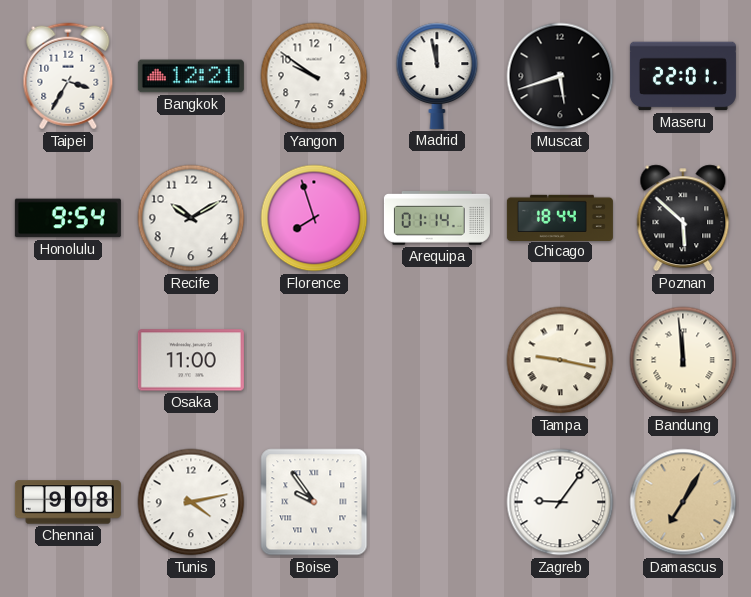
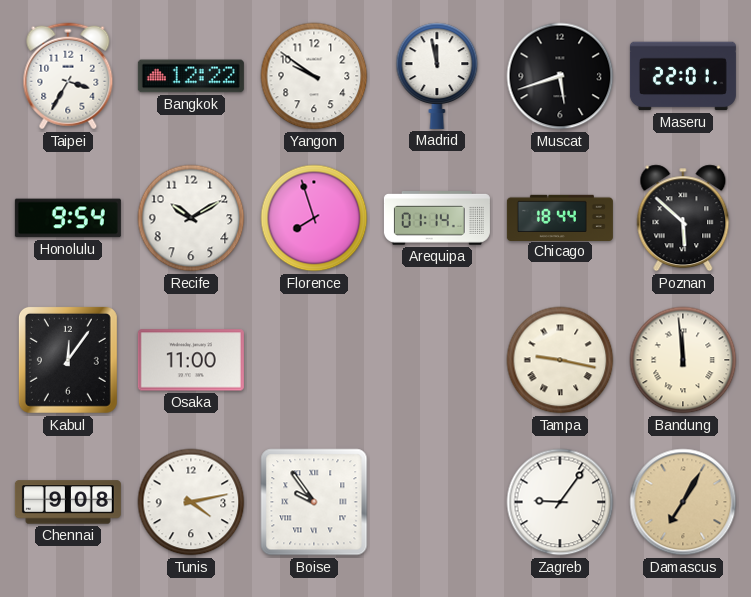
Bangkok: 12:21 -> 12:22 (191, 76)
Kabul: none -> 12:06 (68, 360)
